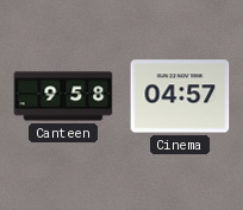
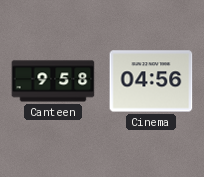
Cinema: 04:57 -> 04:56 (151, 81)
